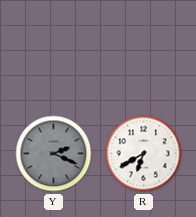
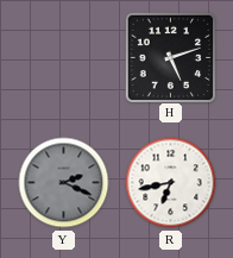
H: none -> 5:12 (170, 57)
R: 6:40 -> 6:43 (171, 183)
